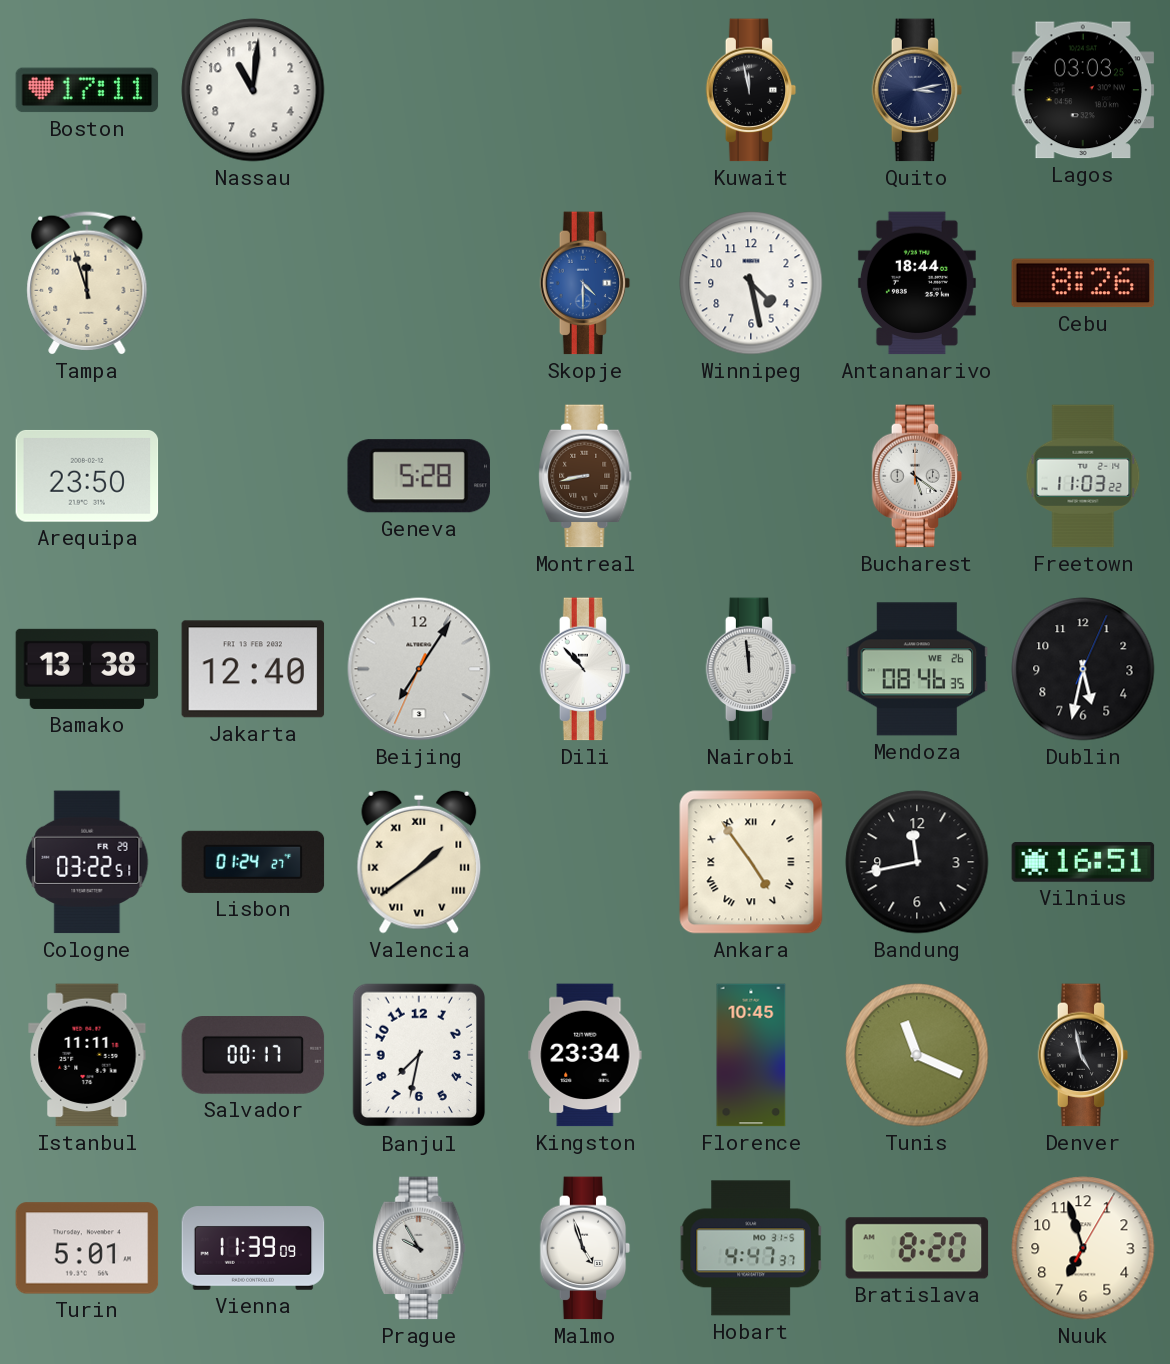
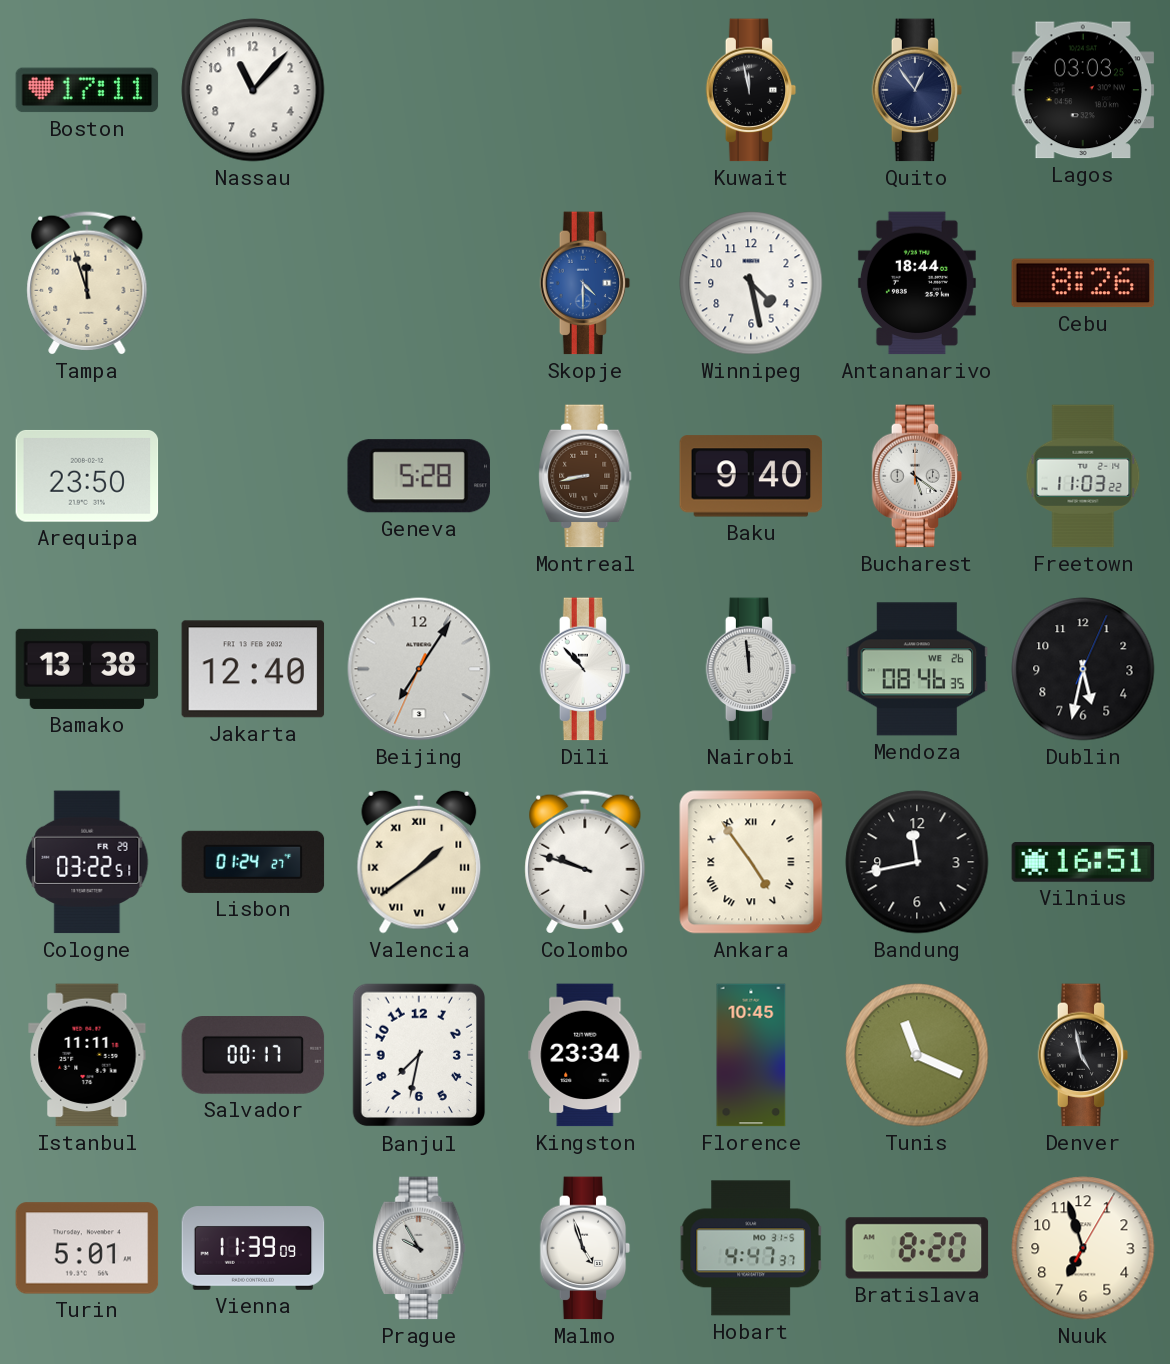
Nassau: 11:01 -> 11:07 (253, 90)
Quito: 3:13 -> 12:54 (917, 90)
Baku: none -> 9:40 (751, 476)
Colombo: none -> 9:48 (585, 862)
